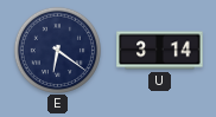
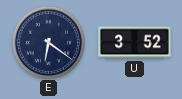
U: 3:14 -> 3:52 (135, 43)
